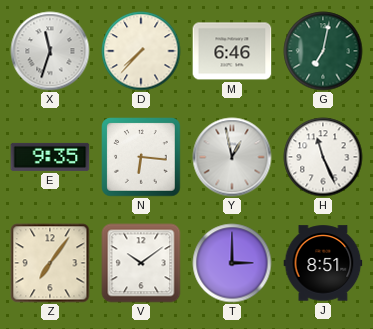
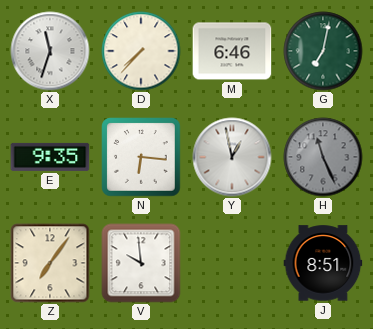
H dial: white -> grey (323, 157)
V: 10:09 -> 9:59 (141, 263)
T: 3:00 -> none (232, 263)
